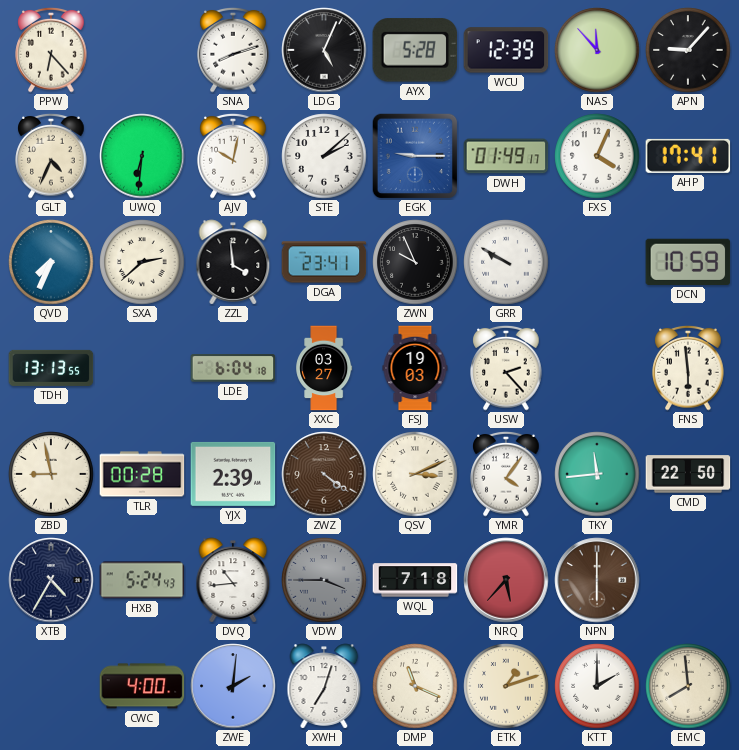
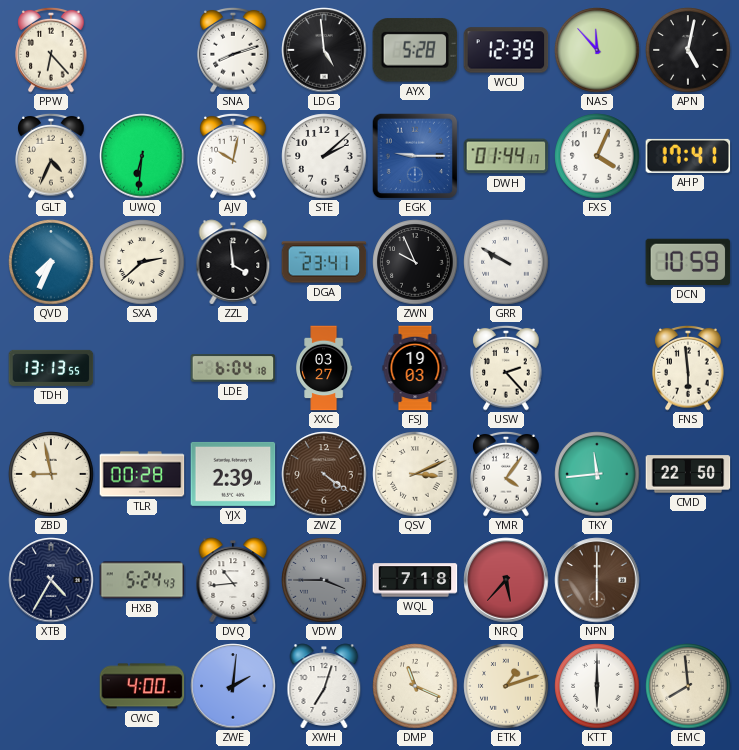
LDG: 5:04 -> 4:59 (324, 50)
APN: 9:07 -> 5:02 (688, 50)
DWH: 01:49 -> 01:44 (506, 156)
KTT: 2:00 -> 6:00 (597, 686)
